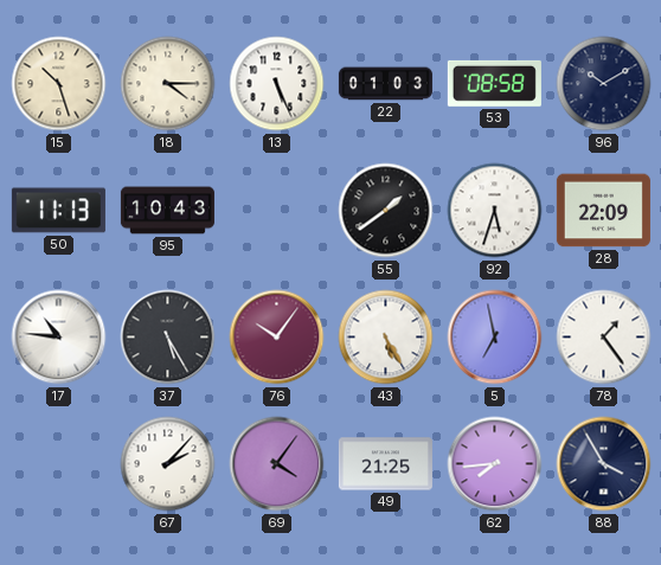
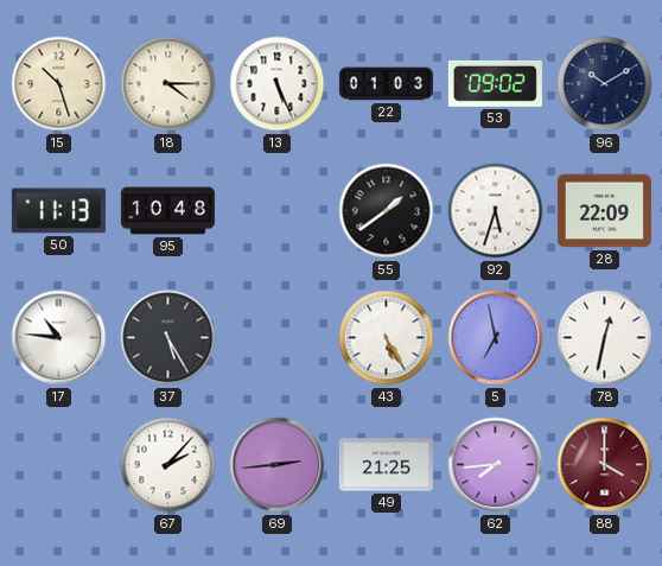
53: 08:58 -> 09:02 (495, 83)
95: 10:43 -> 10:48 (167, 211)
76: 10:06 -> none (277, 338)
78: 1:24 -> 12:32 (605, 338)
69: 4:06 -> 2:44 (278, 465)
88: 3:55 -> 4:00 (605, 465)
88 dial: navy -> burgundy (605, 465)
